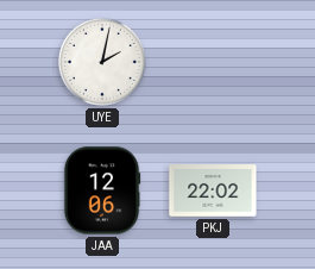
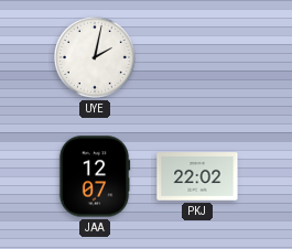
JAA: 12:06 -> 12:07 (95, 176)
